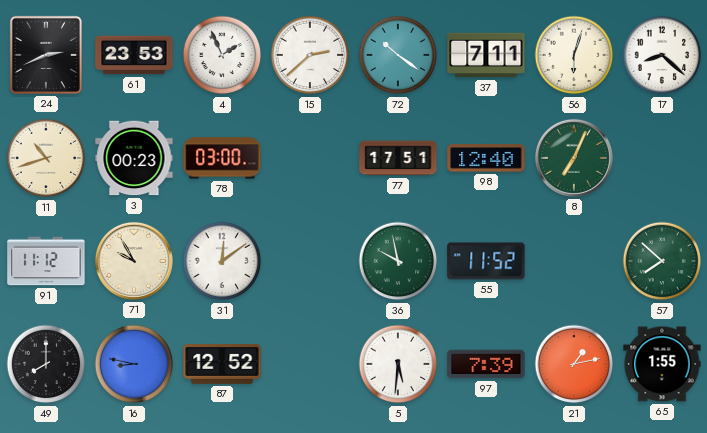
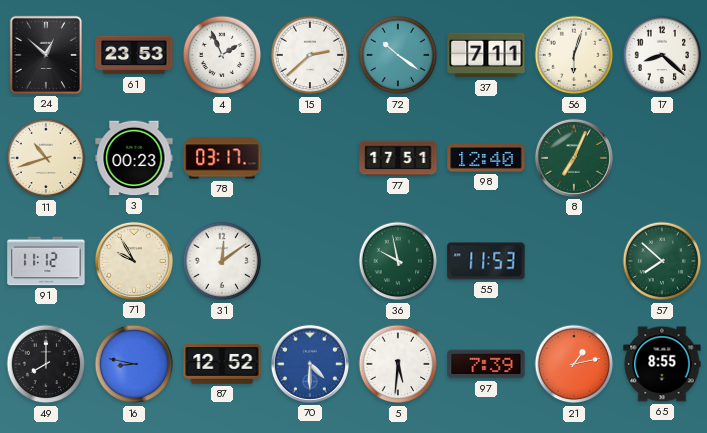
24: 2:41 -> 12:52 (46, 55)
78: 03:00 -> 03:17 (222, 158)
55: 11:52 -> 11:53 (486, 261)
70: none -> 4:30 (310, 364)
65: 1:55 -> 8:55 (662, 364)
